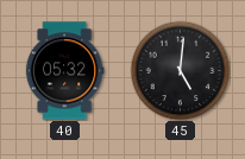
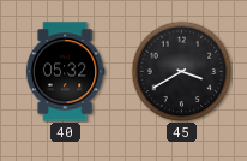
45: 5:01 -> 3:40 (181, 71)
